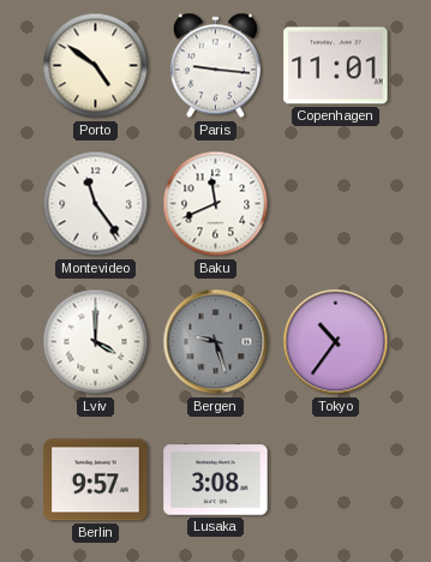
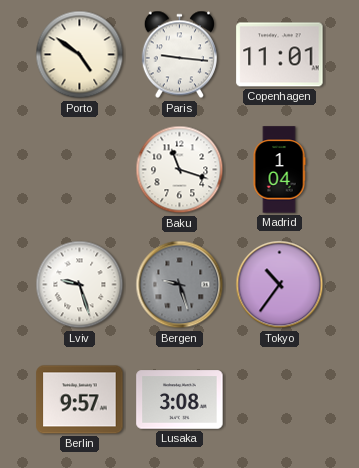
Montevideo: 11:24 -> none (96, 204)
Baku: 11:41 -> 11:18 (180, 170)
Madrid: none -> 1:04 (279, 170)
Lviv: 4:00 -> 9:27 (80, 285)
